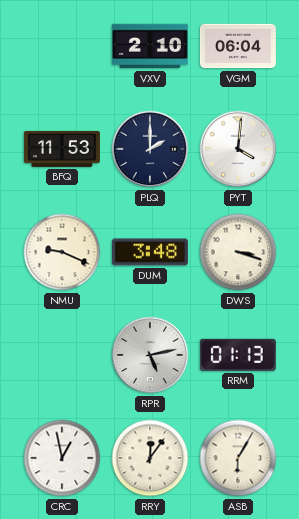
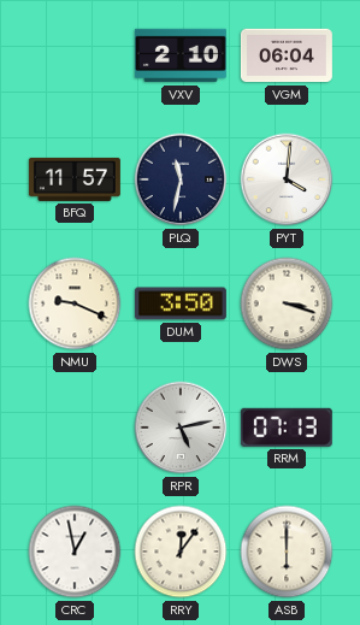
BFQ: 11:53 -> 11:57 (75, 179)
PLQ: 2:00 -> 11:32 (181, 179)
DUM: 3:48 -> 3:50 (181, 303)
RRM: 01:13 -> 07:13 (287, 428)
ASB: 6:05 -> 6:00 (287, 552)
